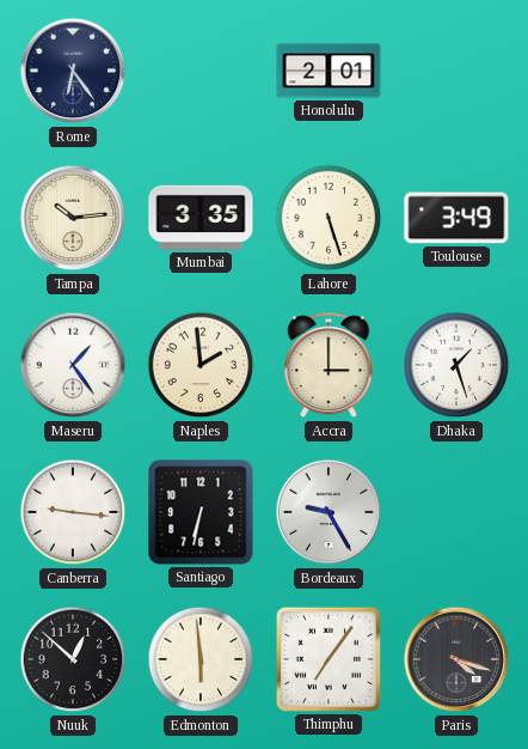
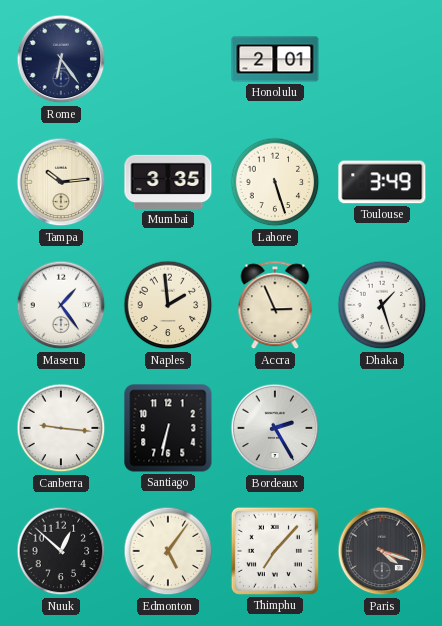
Accra: 3:00 -> 2:56 (275, 306)
Bordeaux: 9:25 -> 2:25 (275, 428)
Edmonton: 5:59 -> 5:06 (168, 551)
Thimphu: 7:06 -> 7:07 (275, 551)
